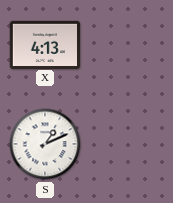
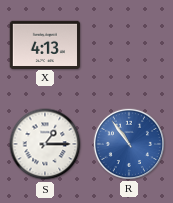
S: 1:11 -> 1:15 (45, 144)
R: none -> 10:54 (128, 143)
